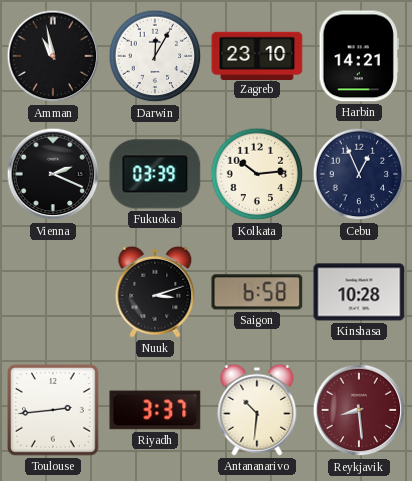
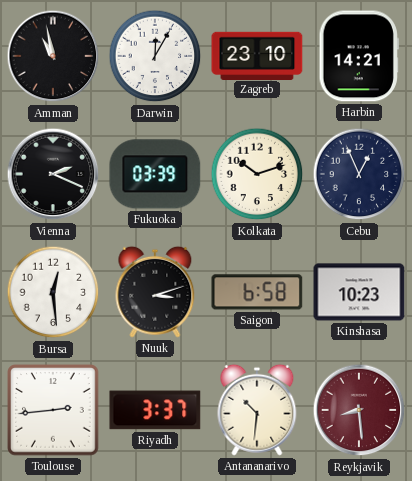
Kolkata: 10:14 -> 10:12 (257, 174)
Bursa: none -> 12:29 (53, 292)
Kinshasa: 10:28 -> 10:23 (359, 292)
